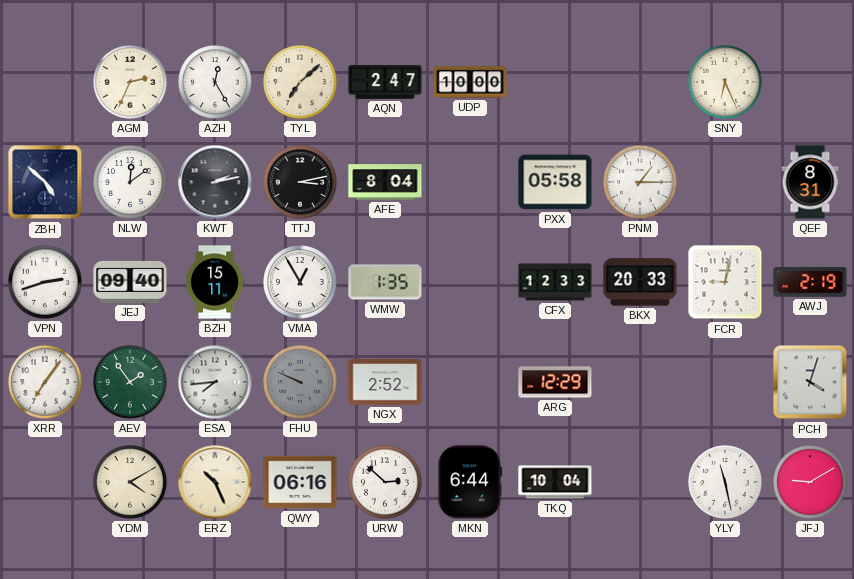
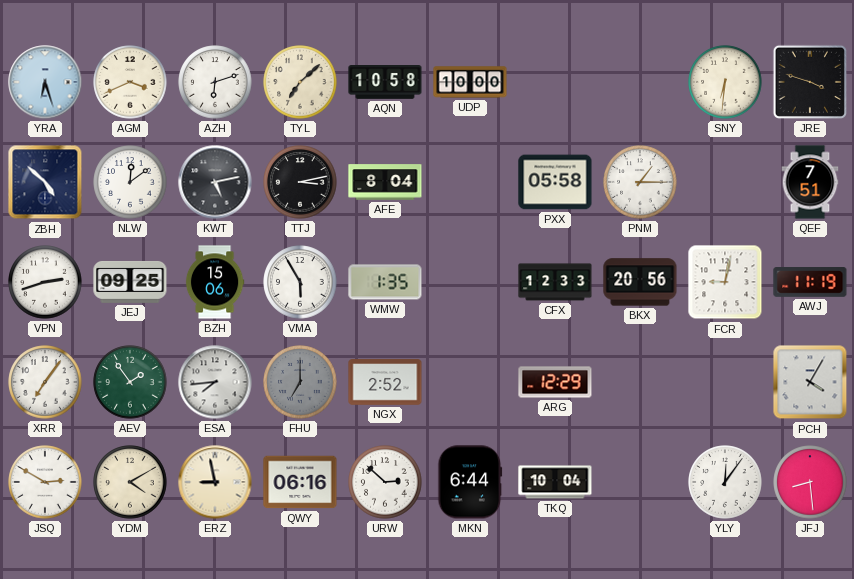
YRA: none -> 6:27 (45, 82)
AGM: 2:34 -> 3:41 (130, 82)
AZH: 12:25 -> 6:12 (215, 82)
AQN: 2:47 -> 10:58 (385, 83)
SNY: 6:26 -> 6:31 (725, 82)
JRE: none -> 3:48 (810, 82)
KWT: 2:13 -> 5:13 (215, 182)
QEF: 8:31 -> 7:51 (810, 182)
JEJ: 09:40 -> 09:25 (130, 282)
BZH: 15:11 -> 15:06 (215, 282)
VMA: 12:55 -> 5:55 (300, 282)
BKX: 20:33 -> 20:56 (640, 282)
AWJ: 2:19 -> 11:19 (810, 283)
FHU: 9:49 -> 7:00 (300, 382)
PCH: 4:03 -> 4:05 (810, 382)
JSQ: none -> 2:50 (45, 482)
ERZ: 10:26 -> 8:58 (215, 482)
YLY: 11:28 -> 12:06 (725, 482)
JFJ: 9:10 -> 8:29 (810, 482)
